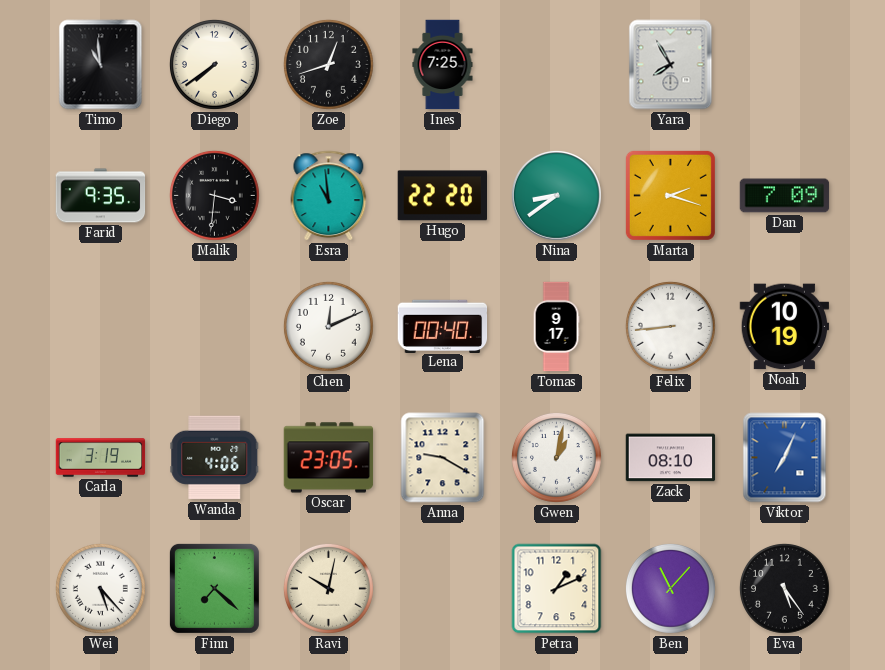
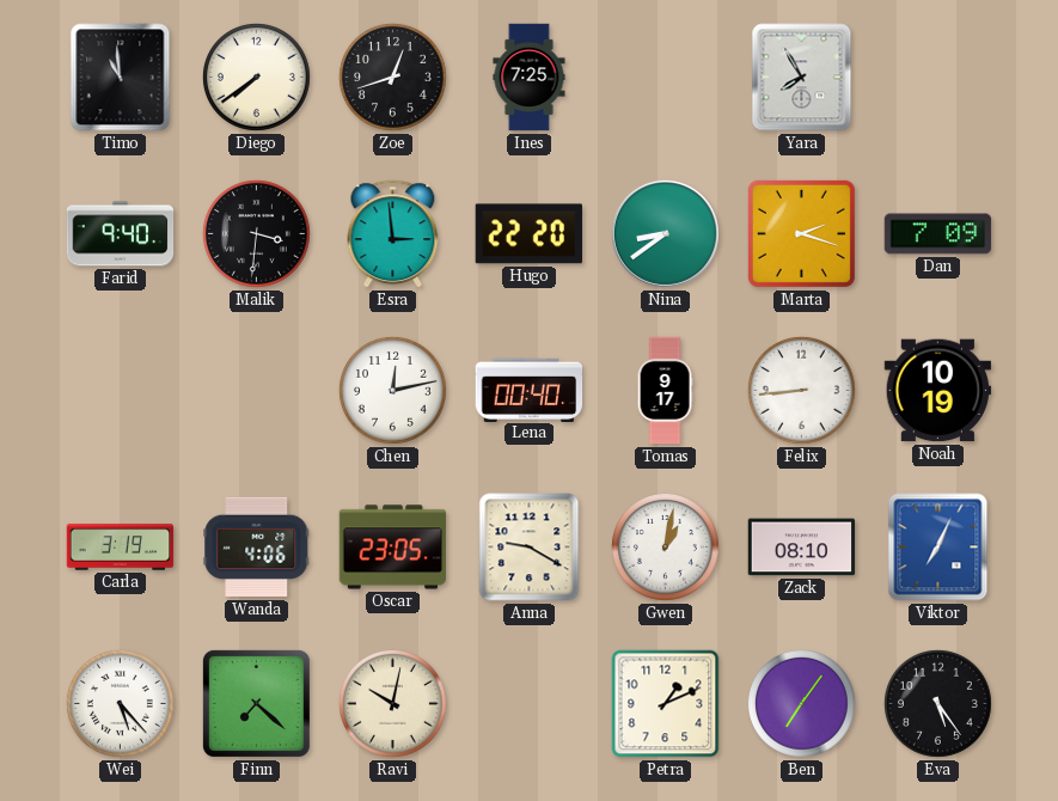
Farid: 9:35 -> 9:40 (121, 234)
Esra: 10:59 -> 2:59 (393, 234)
Chen: 12:11 -> 12:13 (392, 390)
Ben: 11:07 -> 7:06 (801, 703)
